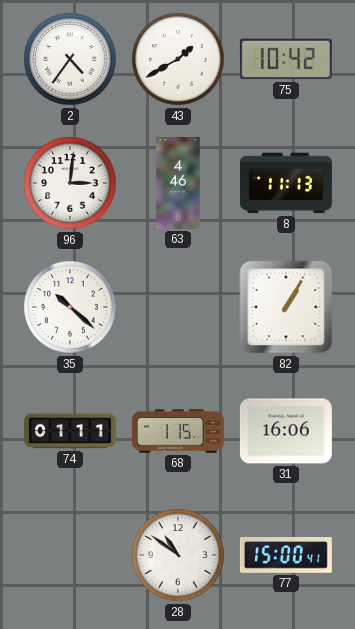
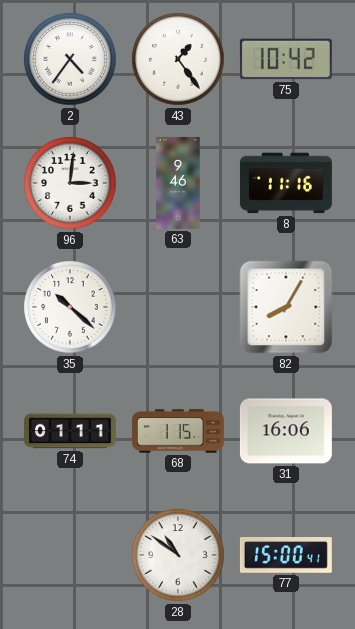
43: 1:40 -> 1:24 (178, 59)
63: 4:46 -> 9:46 (178, 183)
8: 11:13 -> 11:16 (286, 183)
82: 1:05 -> 8:05 (286, 307)
